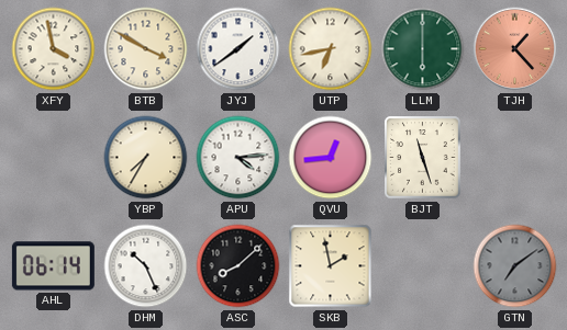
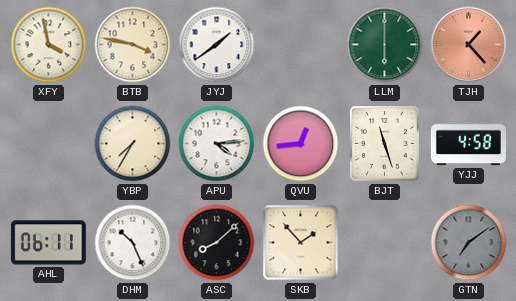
BTB: 3:50 -> 3:47 (133, 45)
UTP: 6:43 -> none (331, 49)
YJJ: none -> 4:58 (468, 144)
AHL: 06:14 -> 06:11 (48, 243)
SKB: 1:58 -> 1:53 (301, 243)
